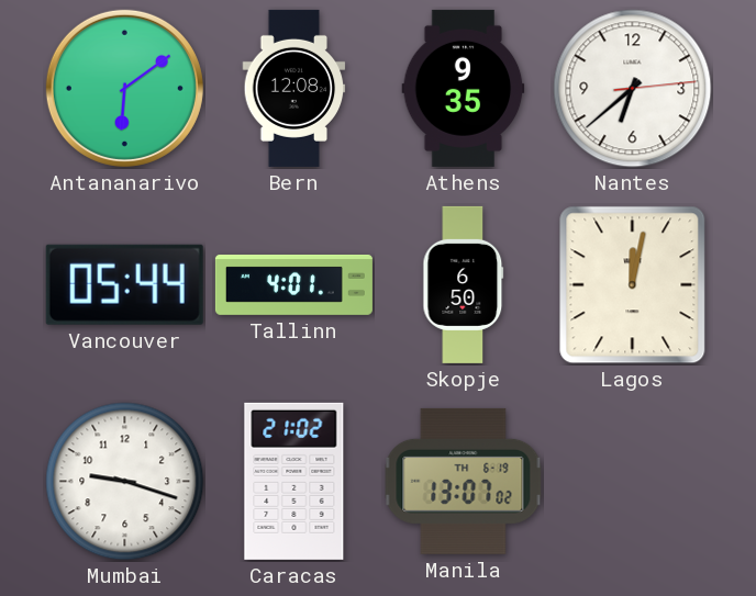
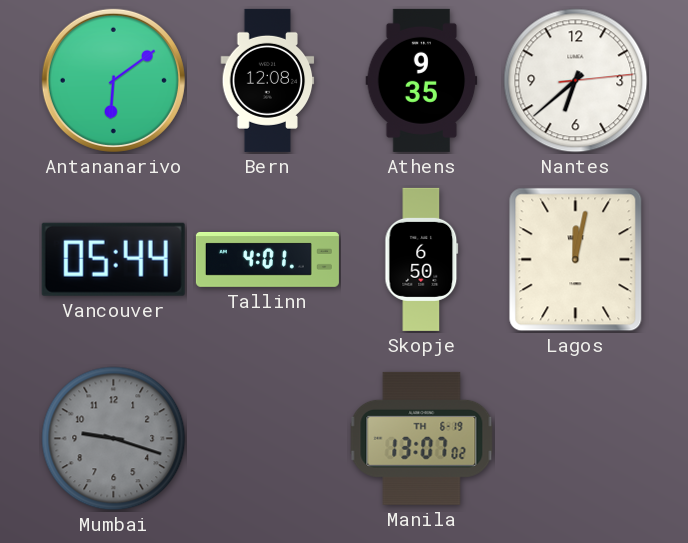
Mumbai dial: white -> grey (114, 439)
Caracas: 21:02 -> none (294, 481)
